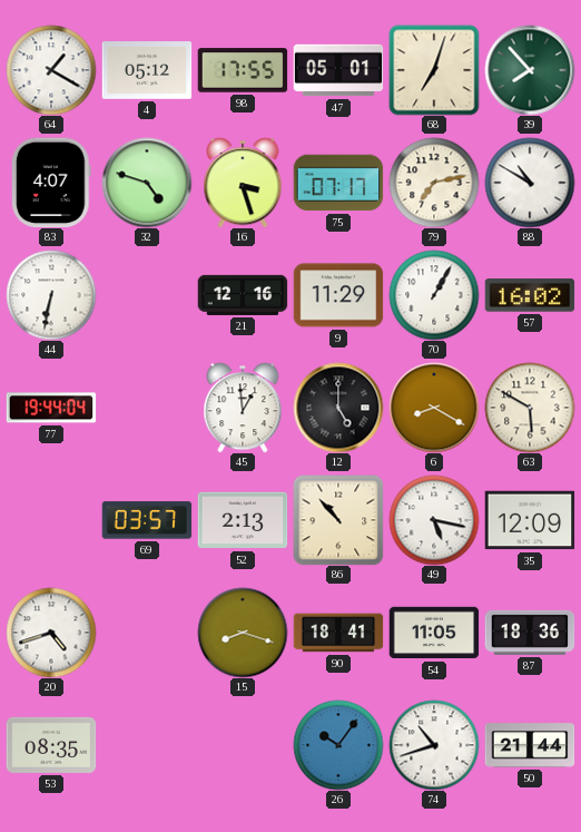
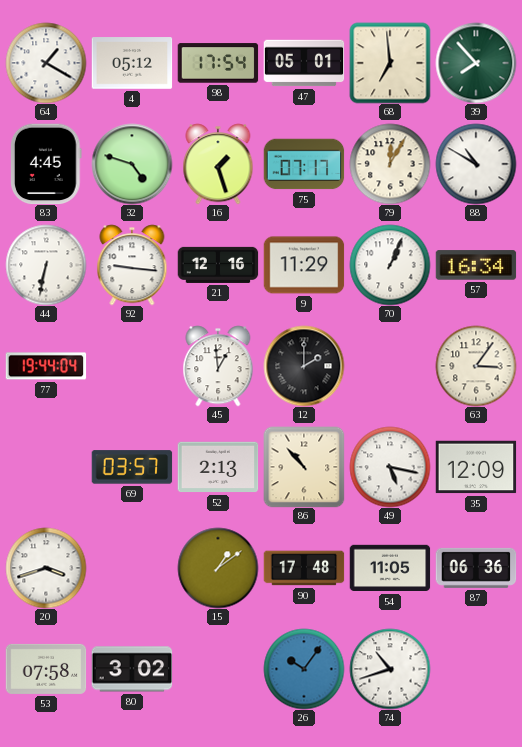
98: 17:55 -> 17:54 (218, 63)
68: 7:03 -> 6:59 (390, 63)
83: 4:07 -> 4:45 (47, 164)
16: 3:27 -> 1:27 (218, 164)
79: 7:13 -> 12:05 (390, 164)
92: none -> 9:16 (132, 265)
70: 1:05 -> 1:04 (390, 265)
57: 16:02 -> 16:34 (476, 265)
12: 5:00 -> 2:00 (304, 366)
6: 8:20 -> none (434, 408)
63: 5:50 -> 3:06 (476, 366)
20: 4:42 -> 3:42 (46, 568)
15: 8:18 -> 1:09 (218, 568)
90: 18:41 -> 17:48 (304, 568)
87: 18:36 -> 06:36 (476, 568)
53: 08:35 -> 07:58 (46, 669)
80: none -> 3:02 (132, 669)
50: 21:44 -> none (530, 745)
